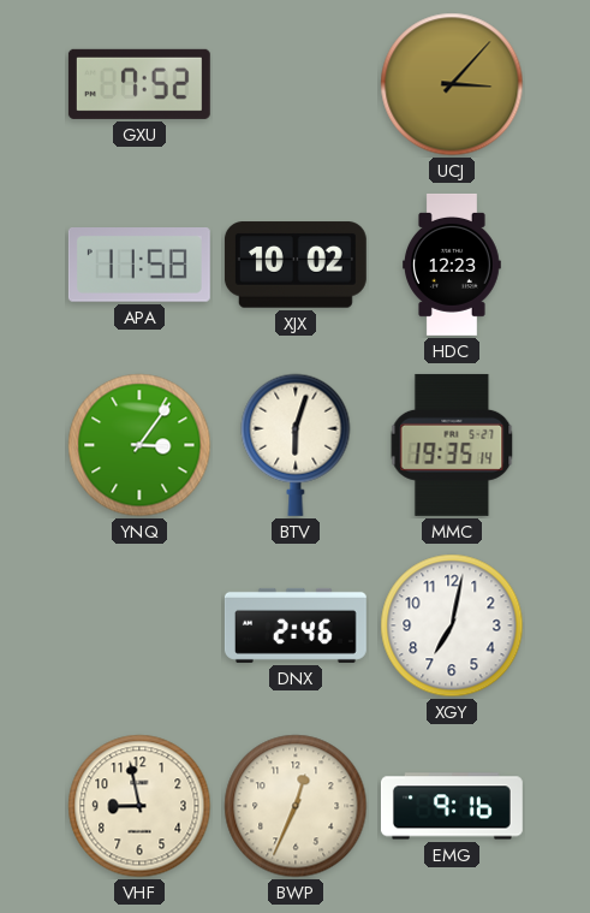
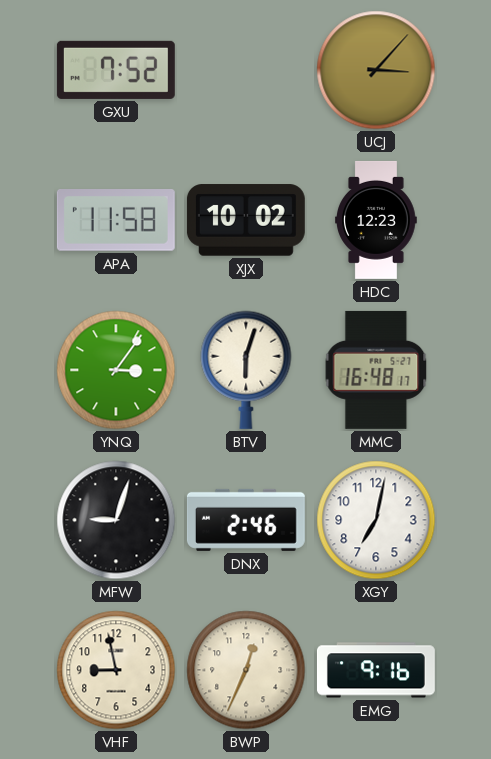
MMC: 19:35 -> 16:48 (376, 370)
MFW: none -> 9:03 (116, 520)
